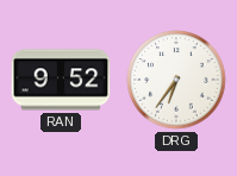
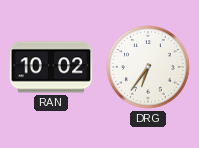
RAN: 9:52 -> 10:02 (51, 67)
